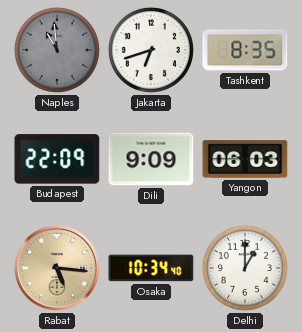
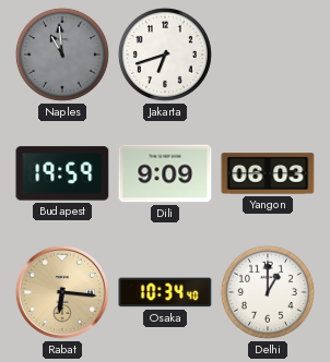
Tashkent: 8:35 -> none (245, 50)
Budapest: 22:09 -> 19:59 (62, 173)
Rabat: 5:16 -> 6:16 (62, 292)
